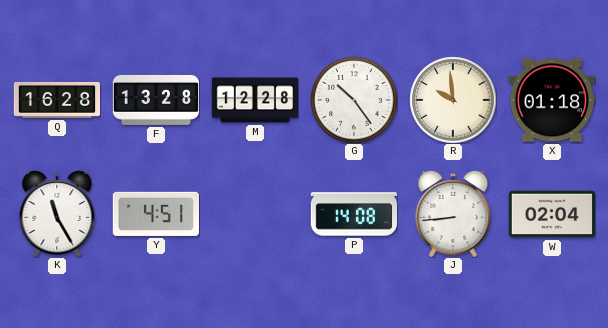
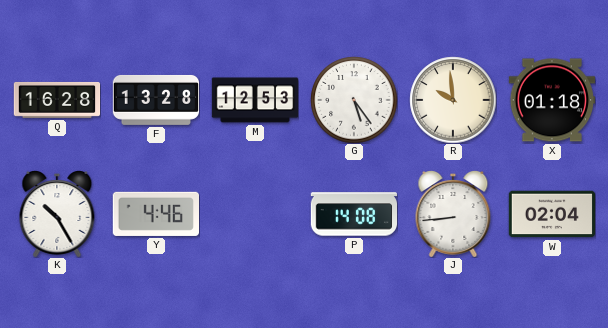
M: 12:28 -> 12:53 (255, 100)
G: 10:24 -> 5:24 (354, 100)
K: 11:25 -> 10:25 (57, 214)
Y: 4:51 -> 4:46 (155, 214)
